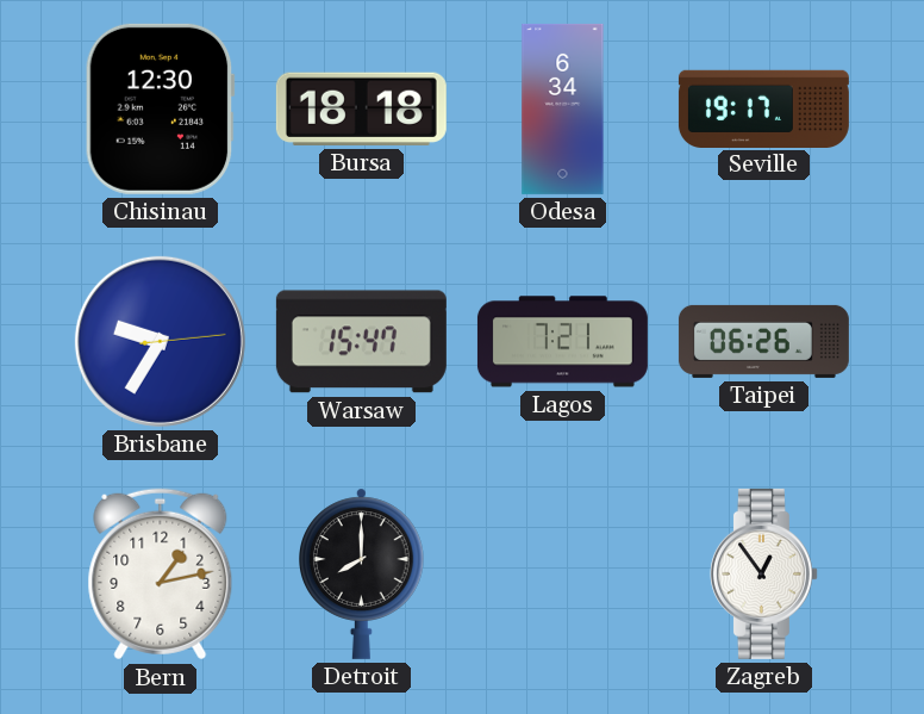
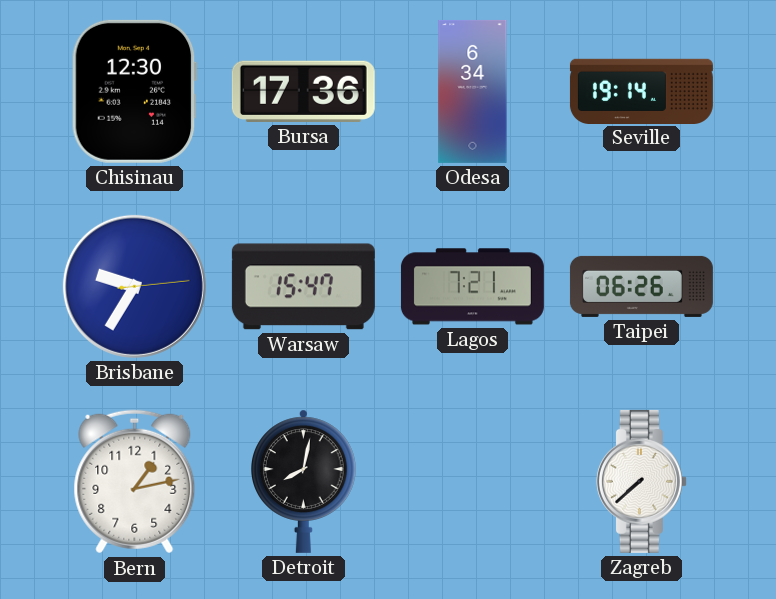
Bursa: 18:18 -> 17:36 (303, 91)
Seville: 19:17 -> 19:14 (641, 91)
Detroit: 8:00 -> 8:02 (304, 481)
Zagreb: 12:54 -> 7:38 (641, 481)
